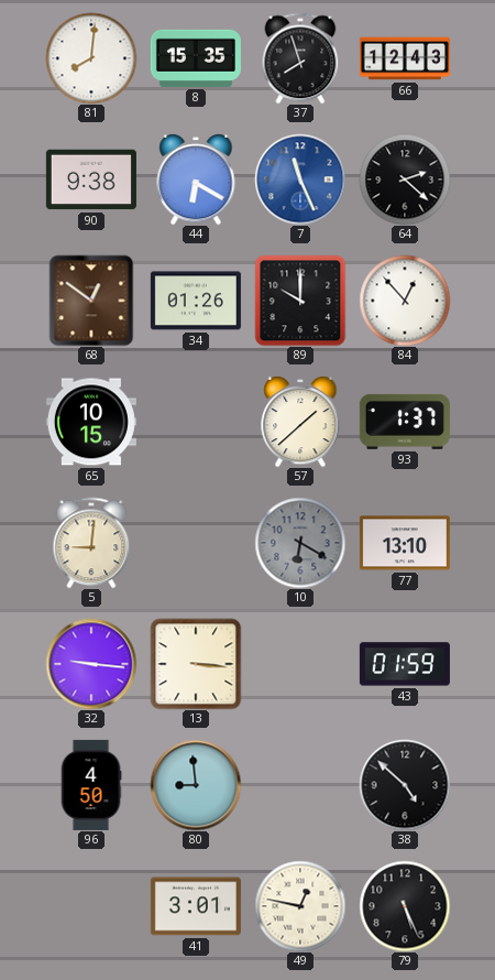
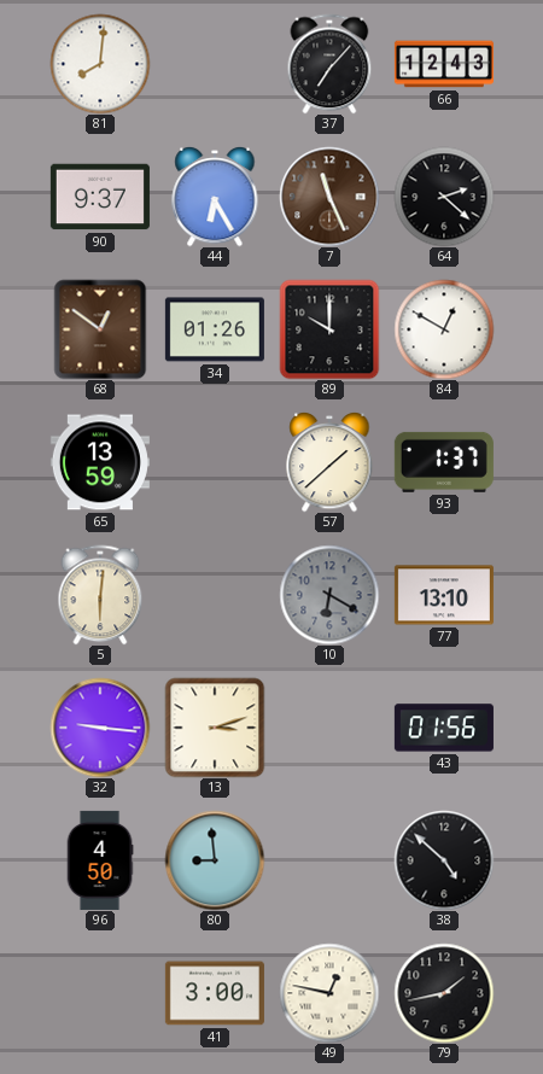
8: 15:35 -> none (196, 58)
37: 7:57 -> 7:07 (329, 64)
90: 9:38 -> 9:37 (100, 197)
44: 6:20 -> 6:25 (215, 197)
7 dial: blue -> brown (329, 197)
84: 12:53 -> 12:50 (444, 329)
65: 10:15 -> 13:59 (100, 462)
5: 9:01 -> 6:01 (100, 595)
13: 3:16 -> 3:12 (215, 728)
43: 01:59 -> 01:56 (444, 728)
41: 3:01 -> 3:00 (215, 993)
79: 5:26 -> 1:43 (444, 993)
